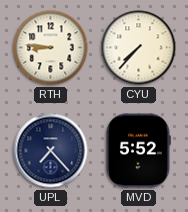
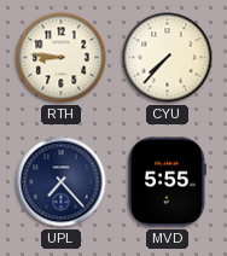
MVD: 5:52 -> 5:55 (167, 182)
